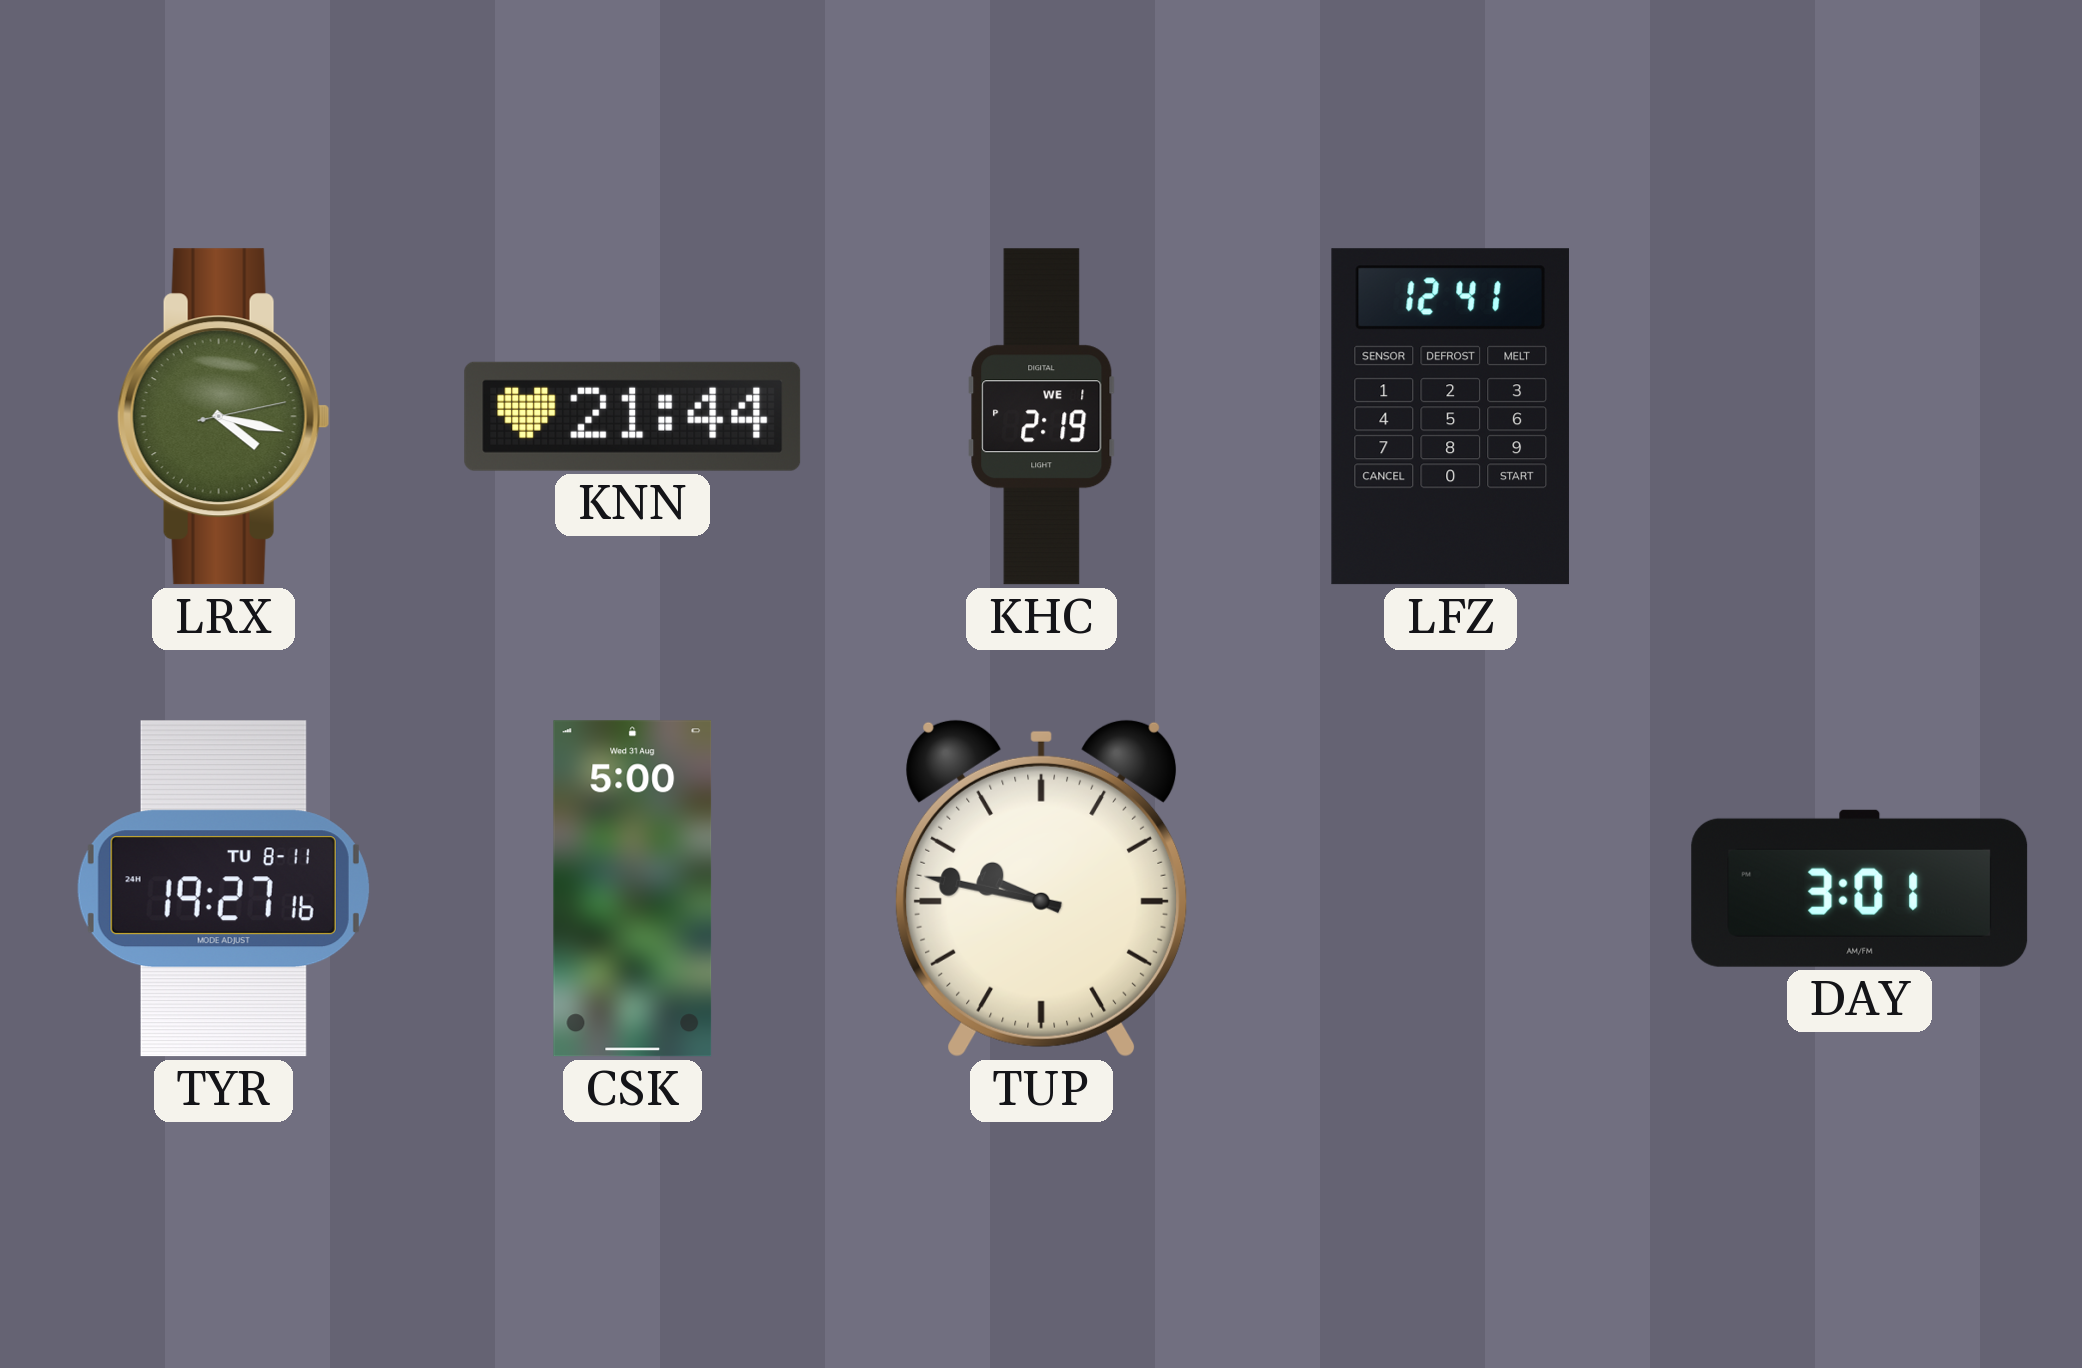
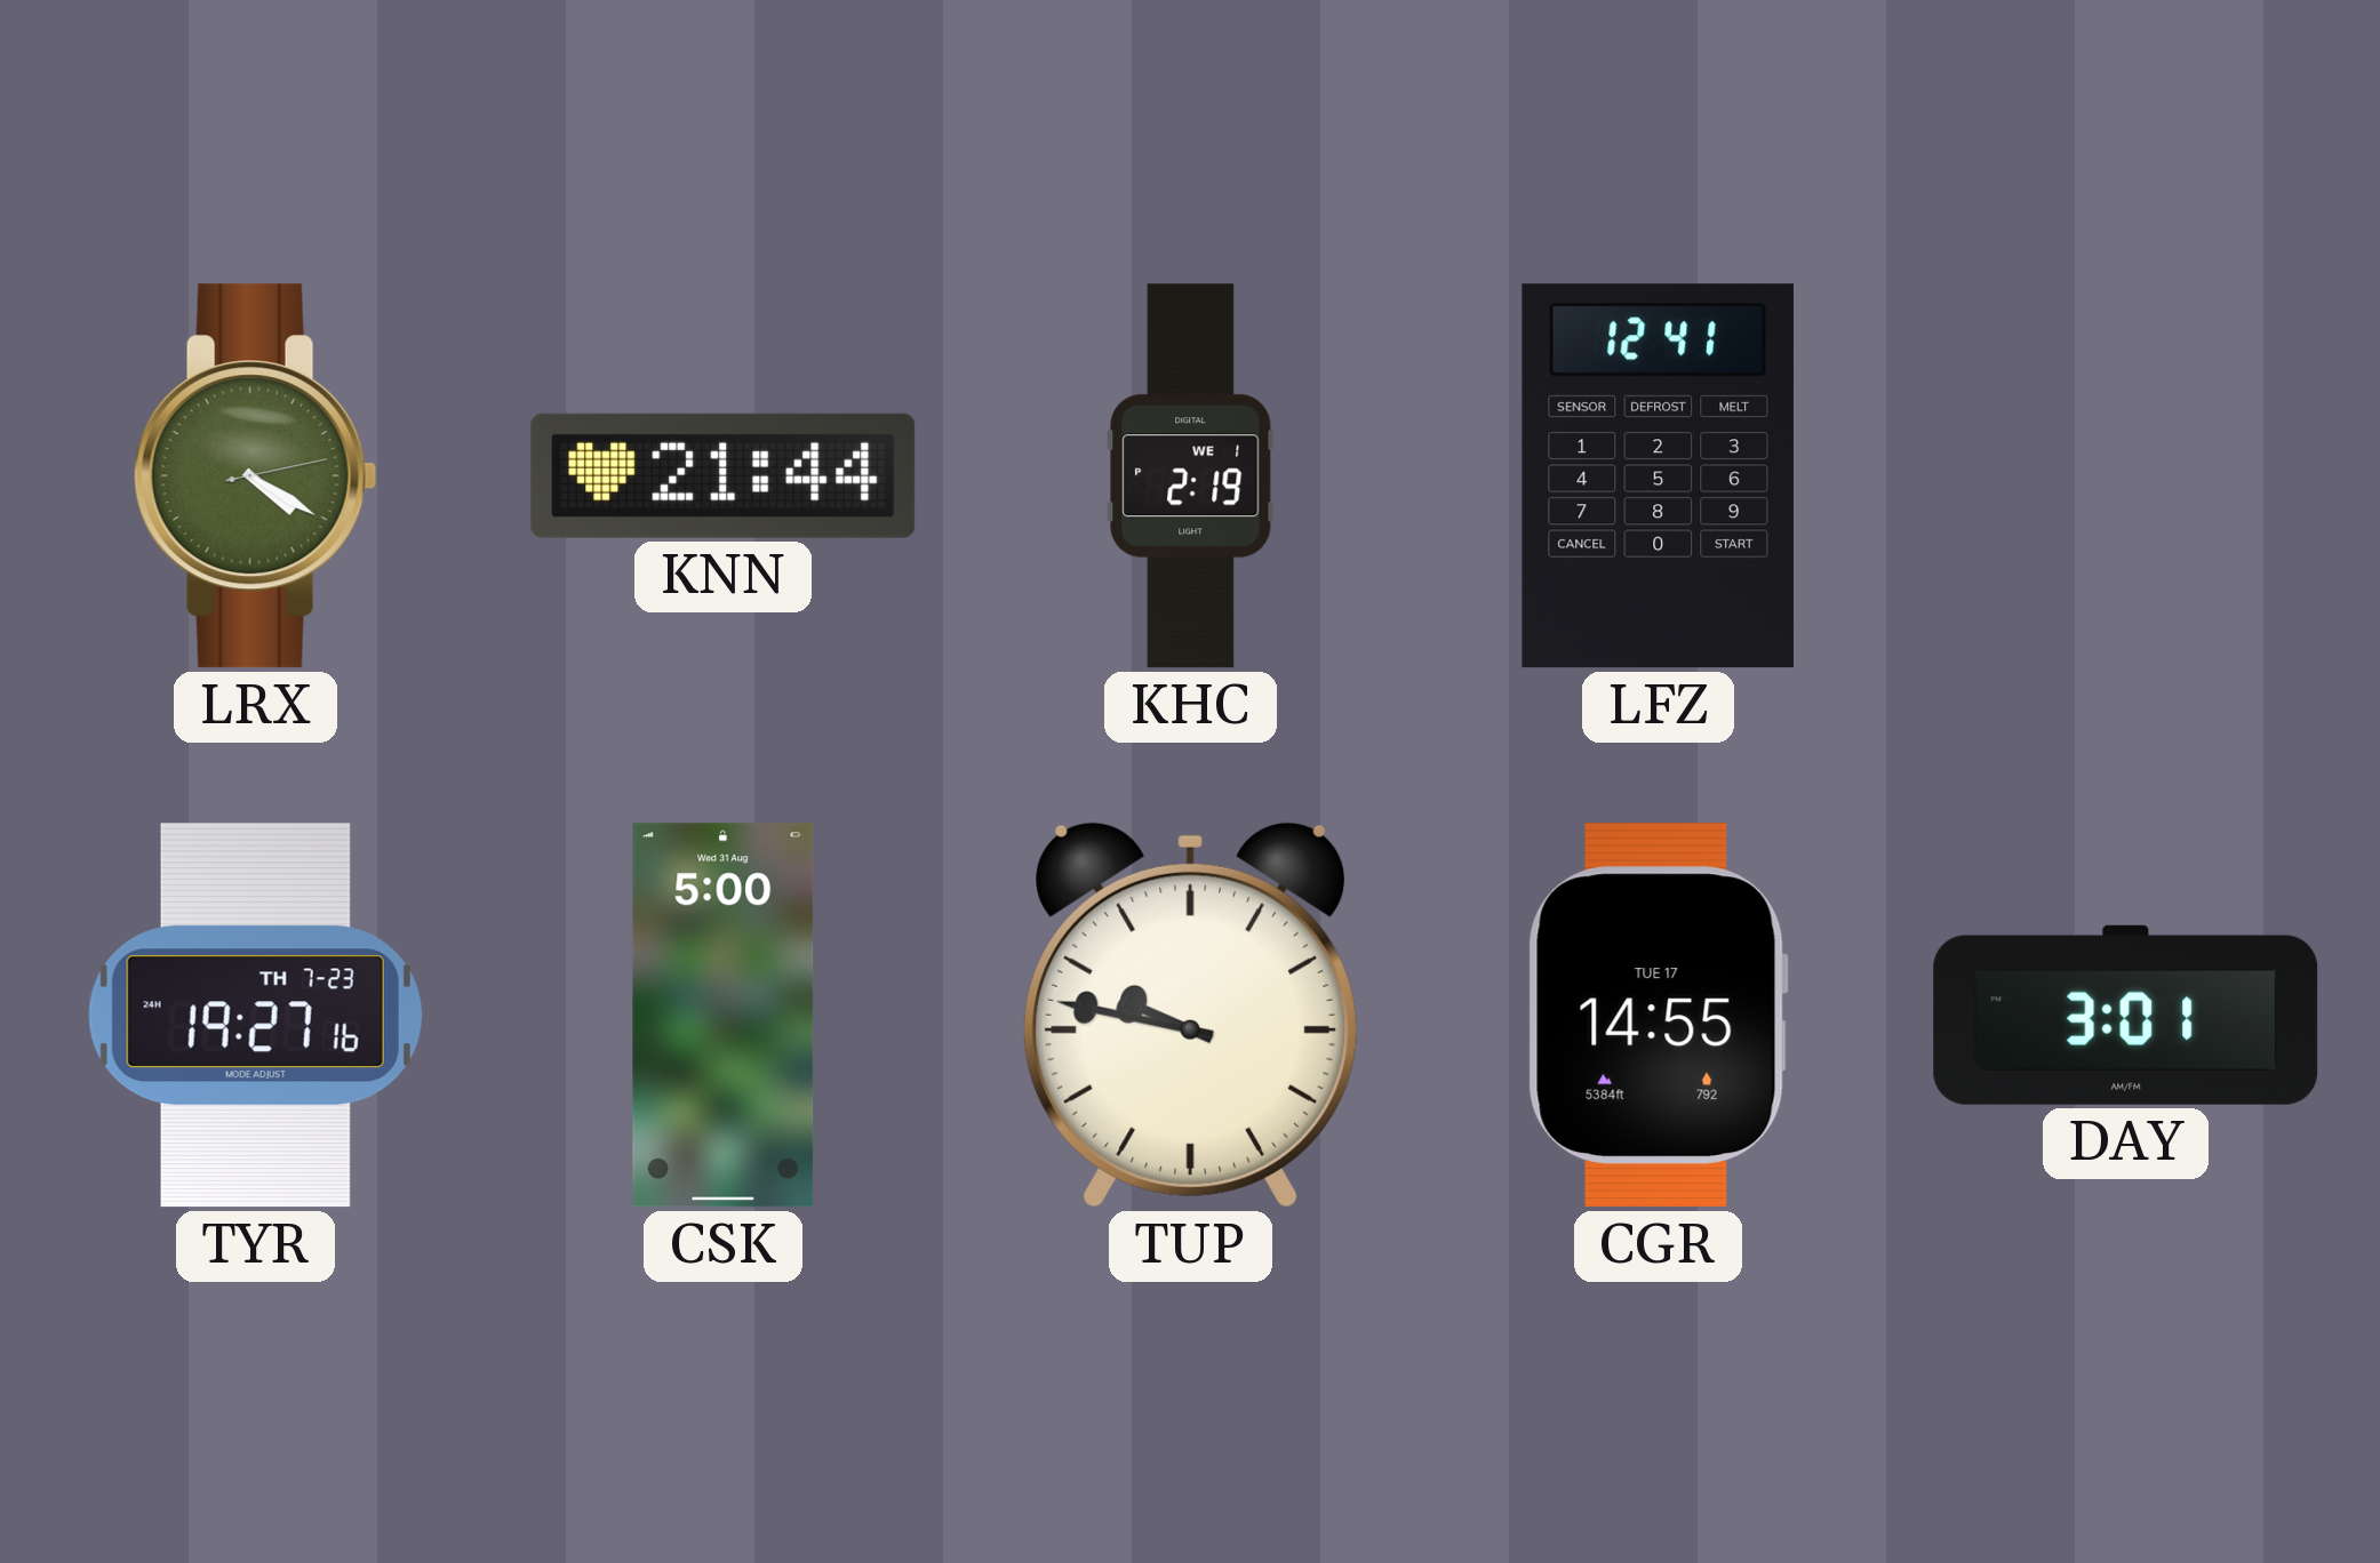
LRX: 4:17 -> 4:20 (255, 476)
TYR date: TU 8-11 -> TH 7-23 (255, 1016)
CGR: none -> 14:55 (1658, 1016)
